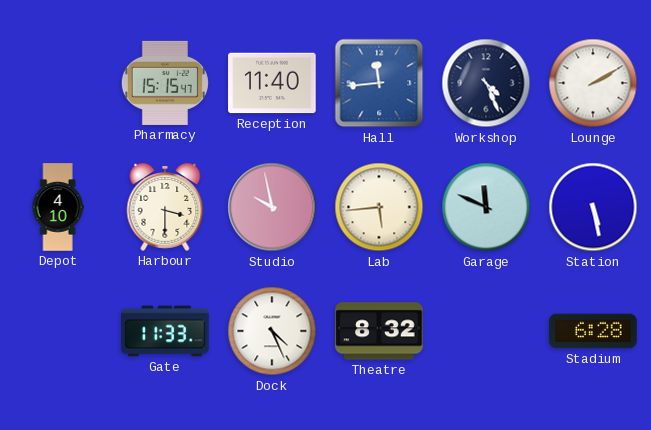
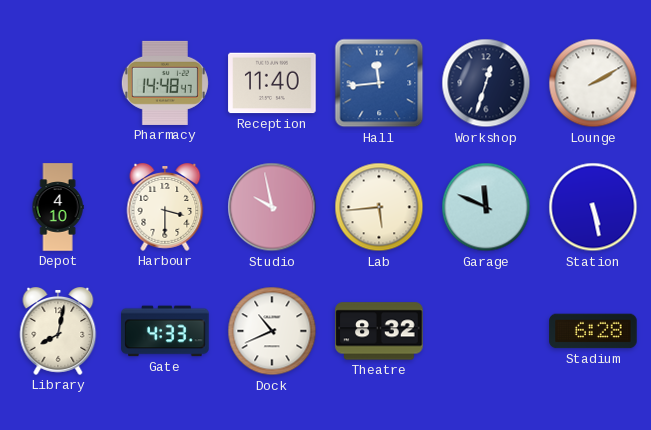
Pharmacy: 15:15 -> 14:48 (165, 83)
Workshop: 4:26 -> 12:33 (486, 83)
Library: none -> 8:02 (58, 332)
Gate: 11:33 -> 4:33 (165, 331)
Dock: 4:26 -> 10:41 (272, 331)
